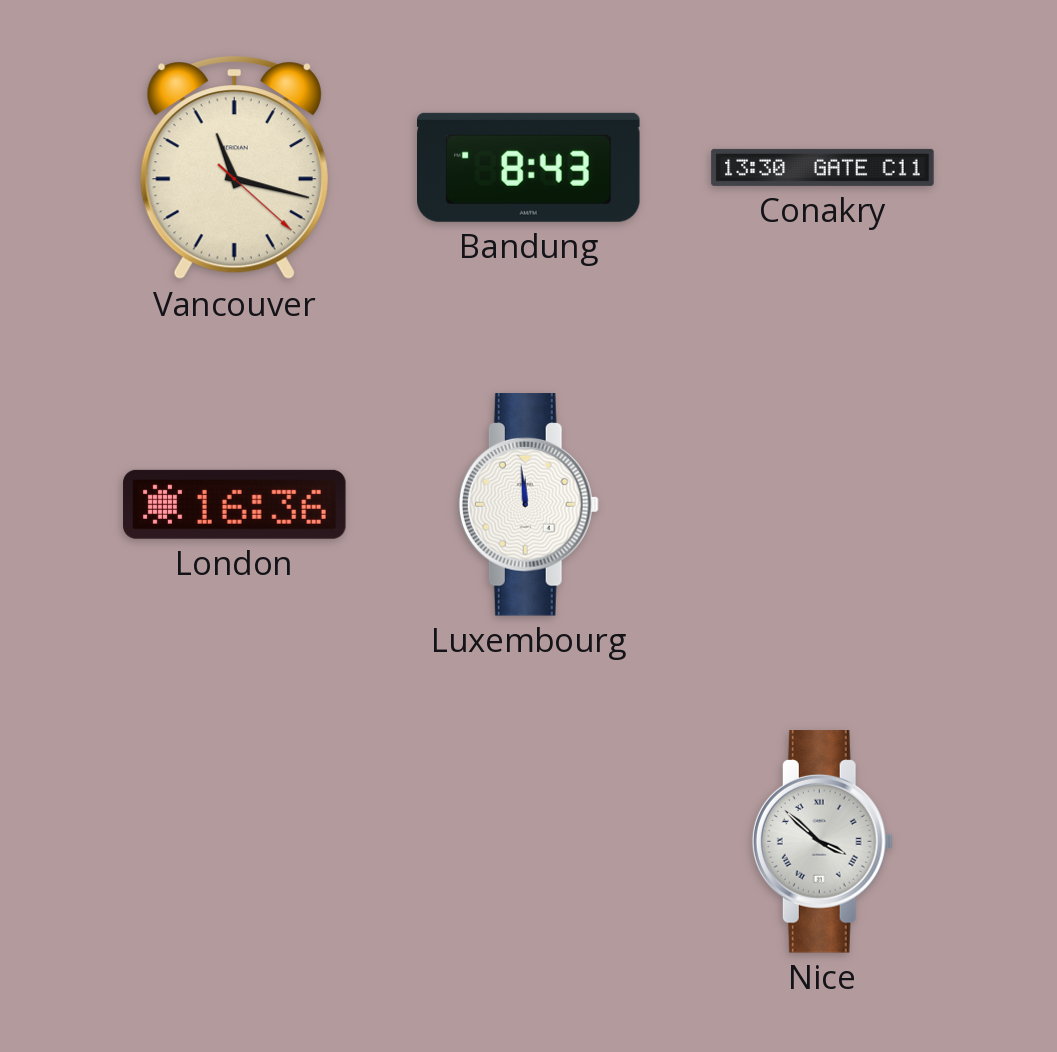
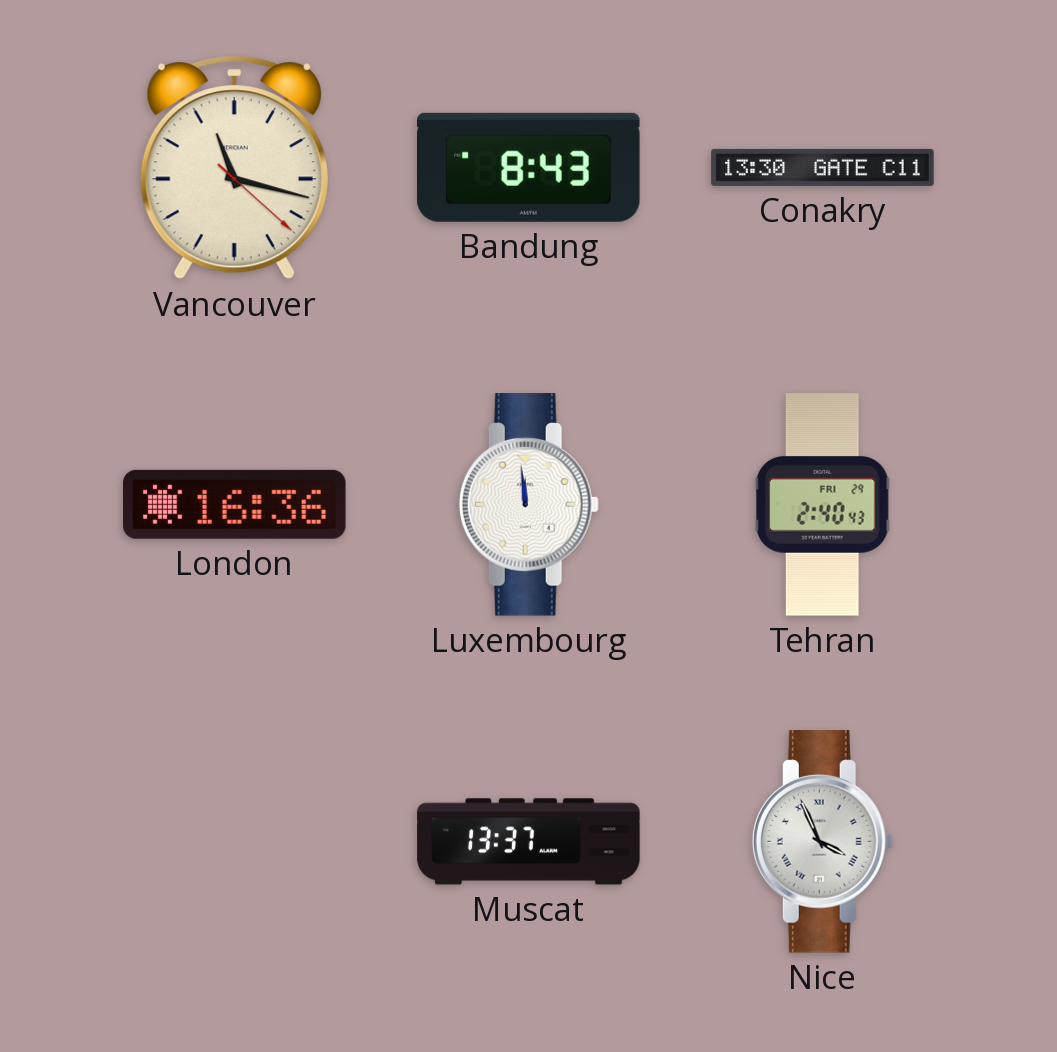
Tehran: none -> 2:40 (822, 505)
Muscat: none -> 13:37 (529, 842)
Nice: 3:52 -> 3:56 (822, 842)
